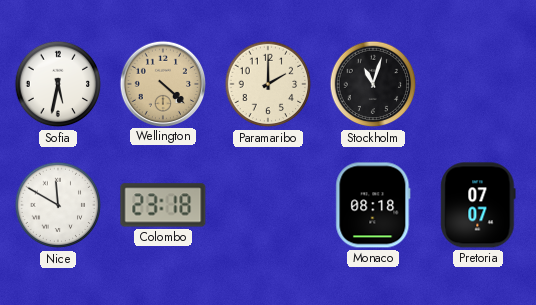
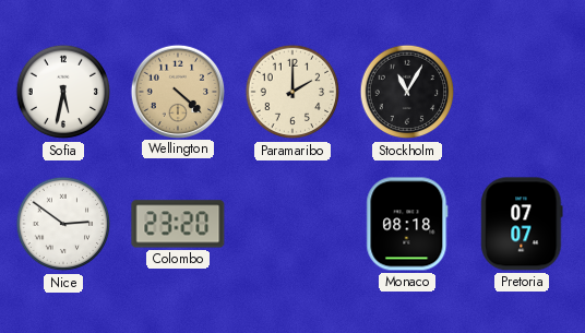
Stockholm: 11:03 -> 11:05 (407, 92)
Nice: 11:50 -> 2:51 (63, 224)
Colombo: 23:18 -> 23:20 (178, 224)
